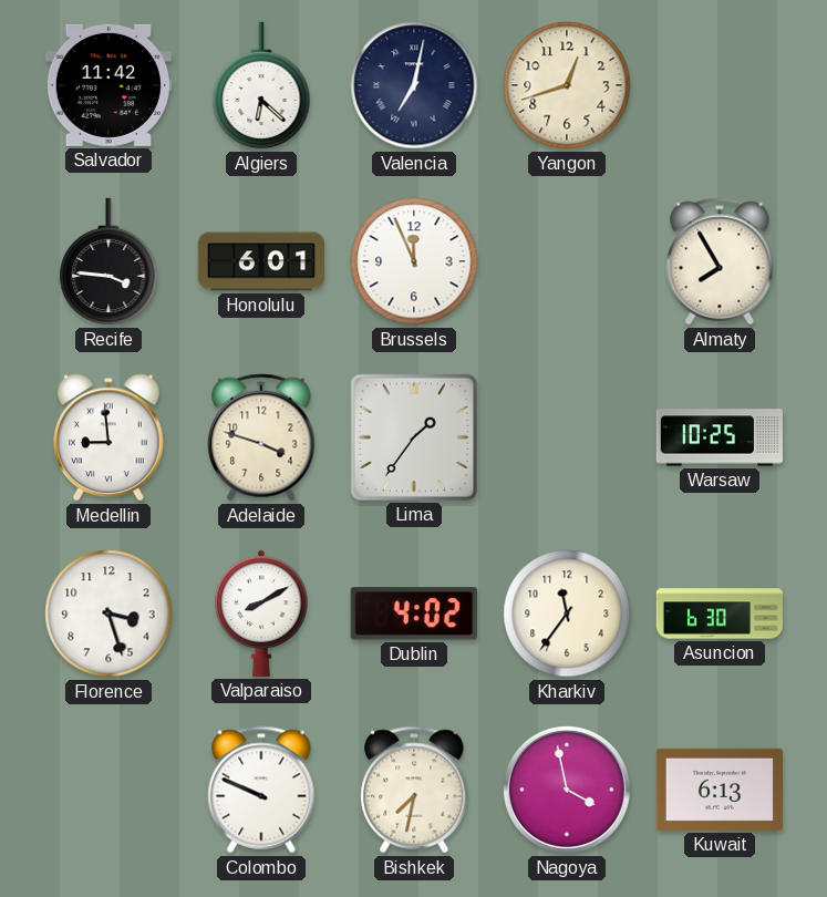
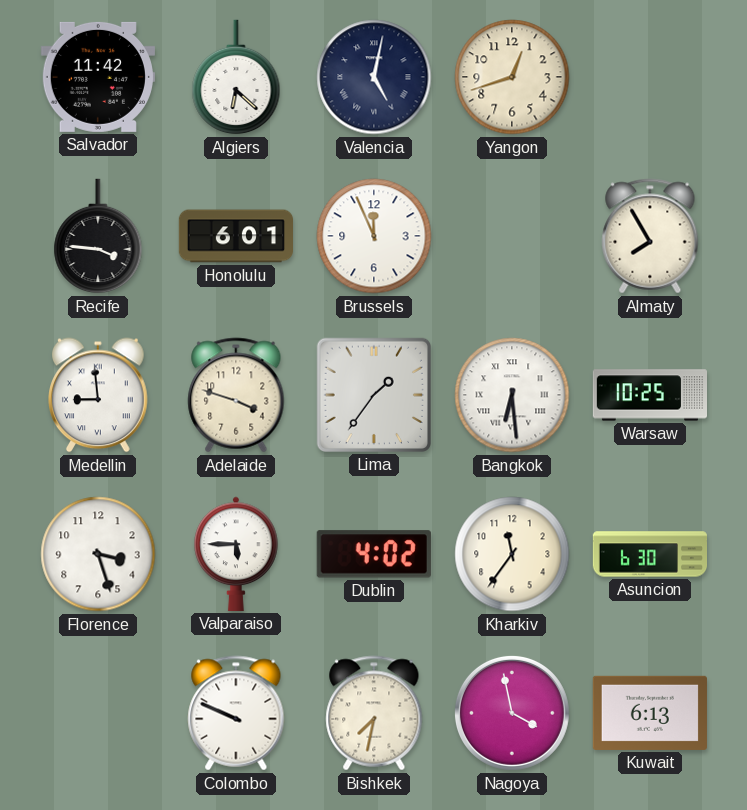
Valencia: 7:02 -> 5:02 (374, 77)
Bangkok: none -> 6:29 (512, 395)
Valparaiso: 8:10 -> 5:45 (236, 554)
